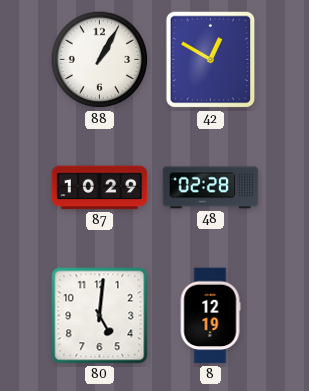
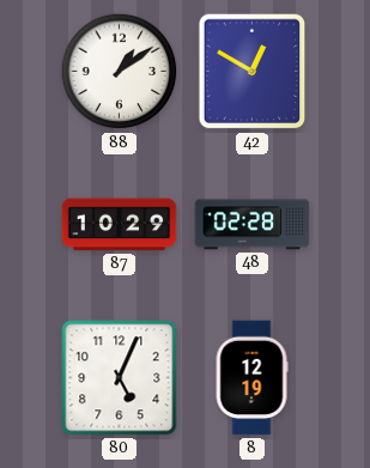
88: 1:05 -> 1:09 (120, 72)
80: 5:01 -> 5:04 (120, 378)
